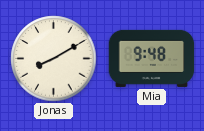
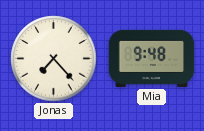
Jonas: 8:10 -> 7:23 (54, 59)
